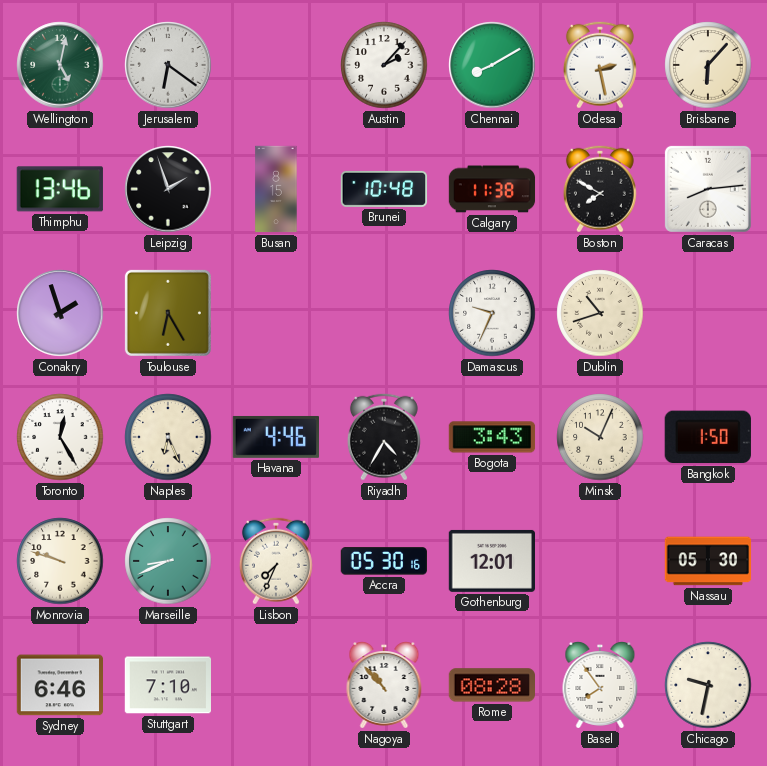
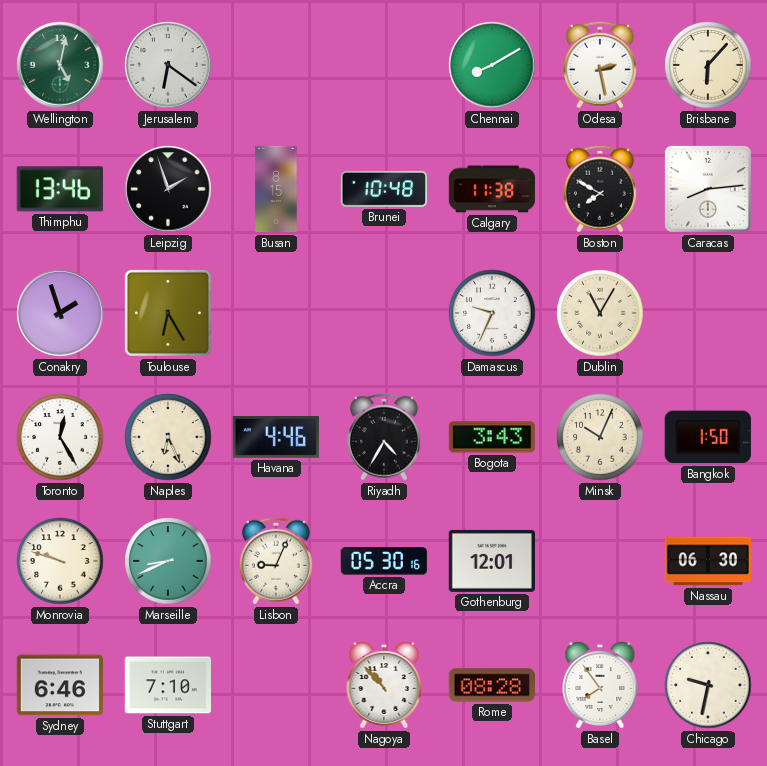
Austin: 2:07 -> none (384, 65)
Dublin: 10:42 -> 11:05 (600, 313)
Lisbon: 7:34 -> 9:04 (276, 561)
Nassau: 05:30 -> 06:30 (708, 561)
